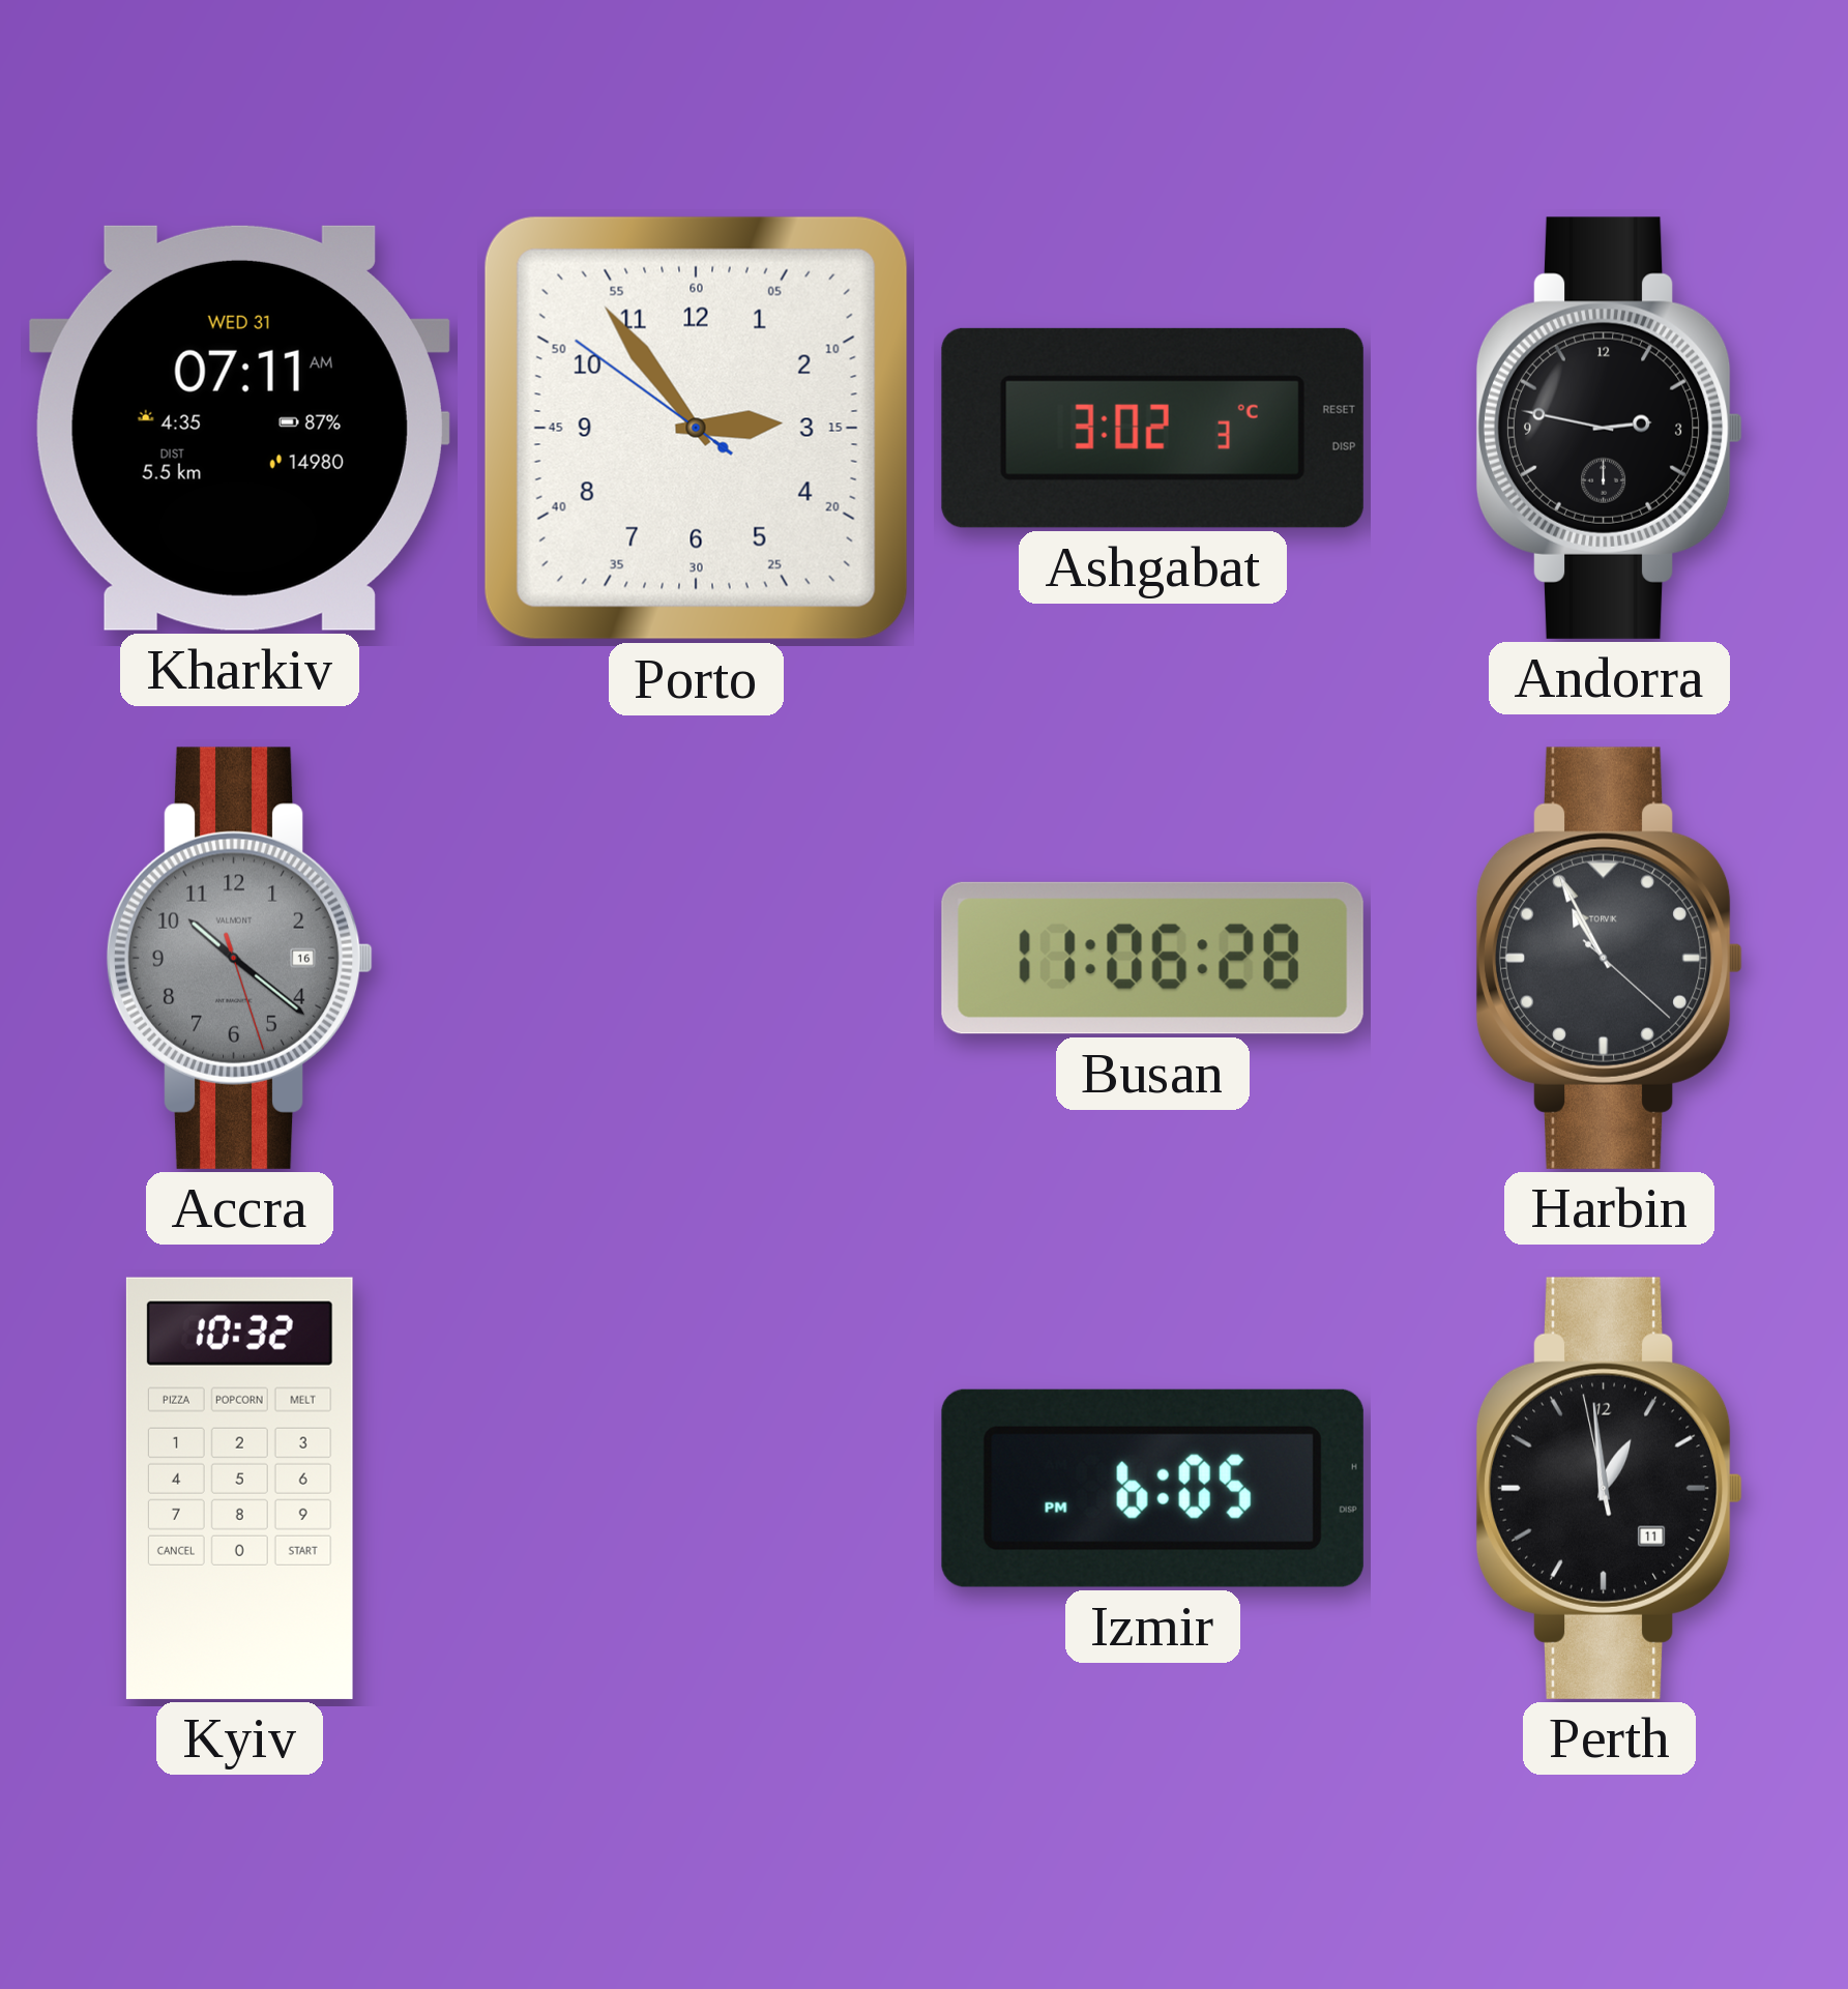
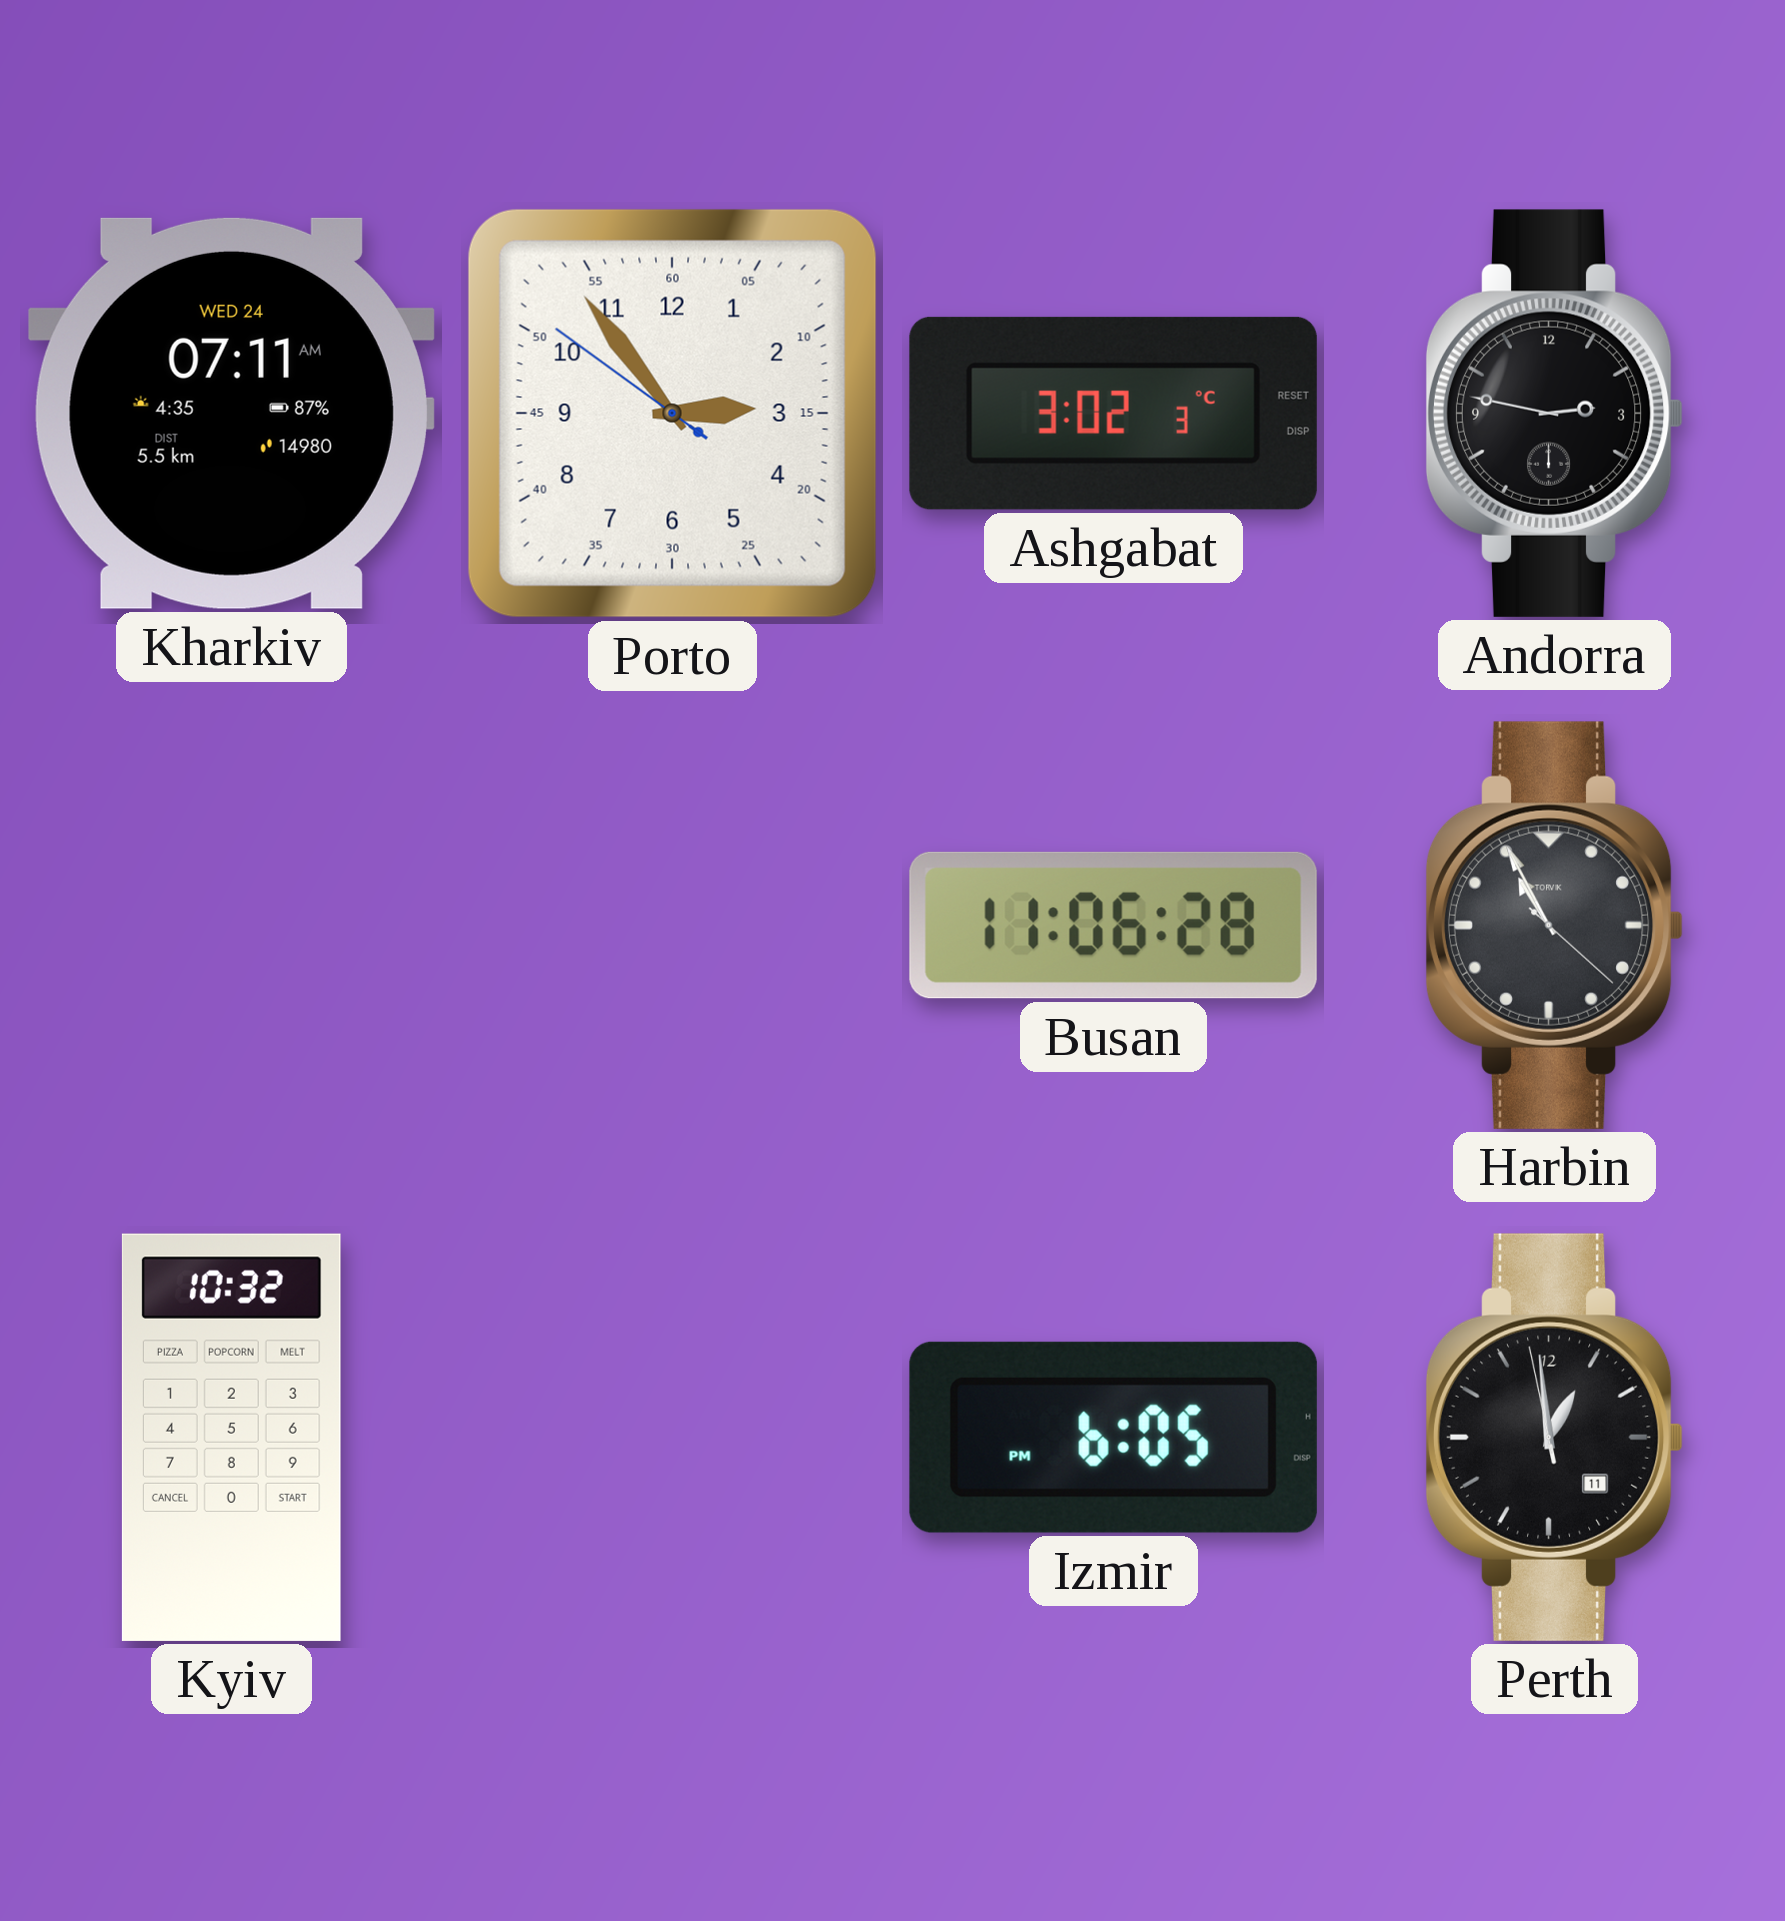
Kharkiv date: WED 31 -> WED 24 (231, 413)
Accra: 10:21 -> none (240, 958)
